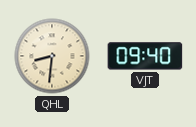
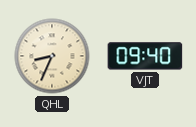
QHL: 8:31 -> 8:34 (52, 56)
